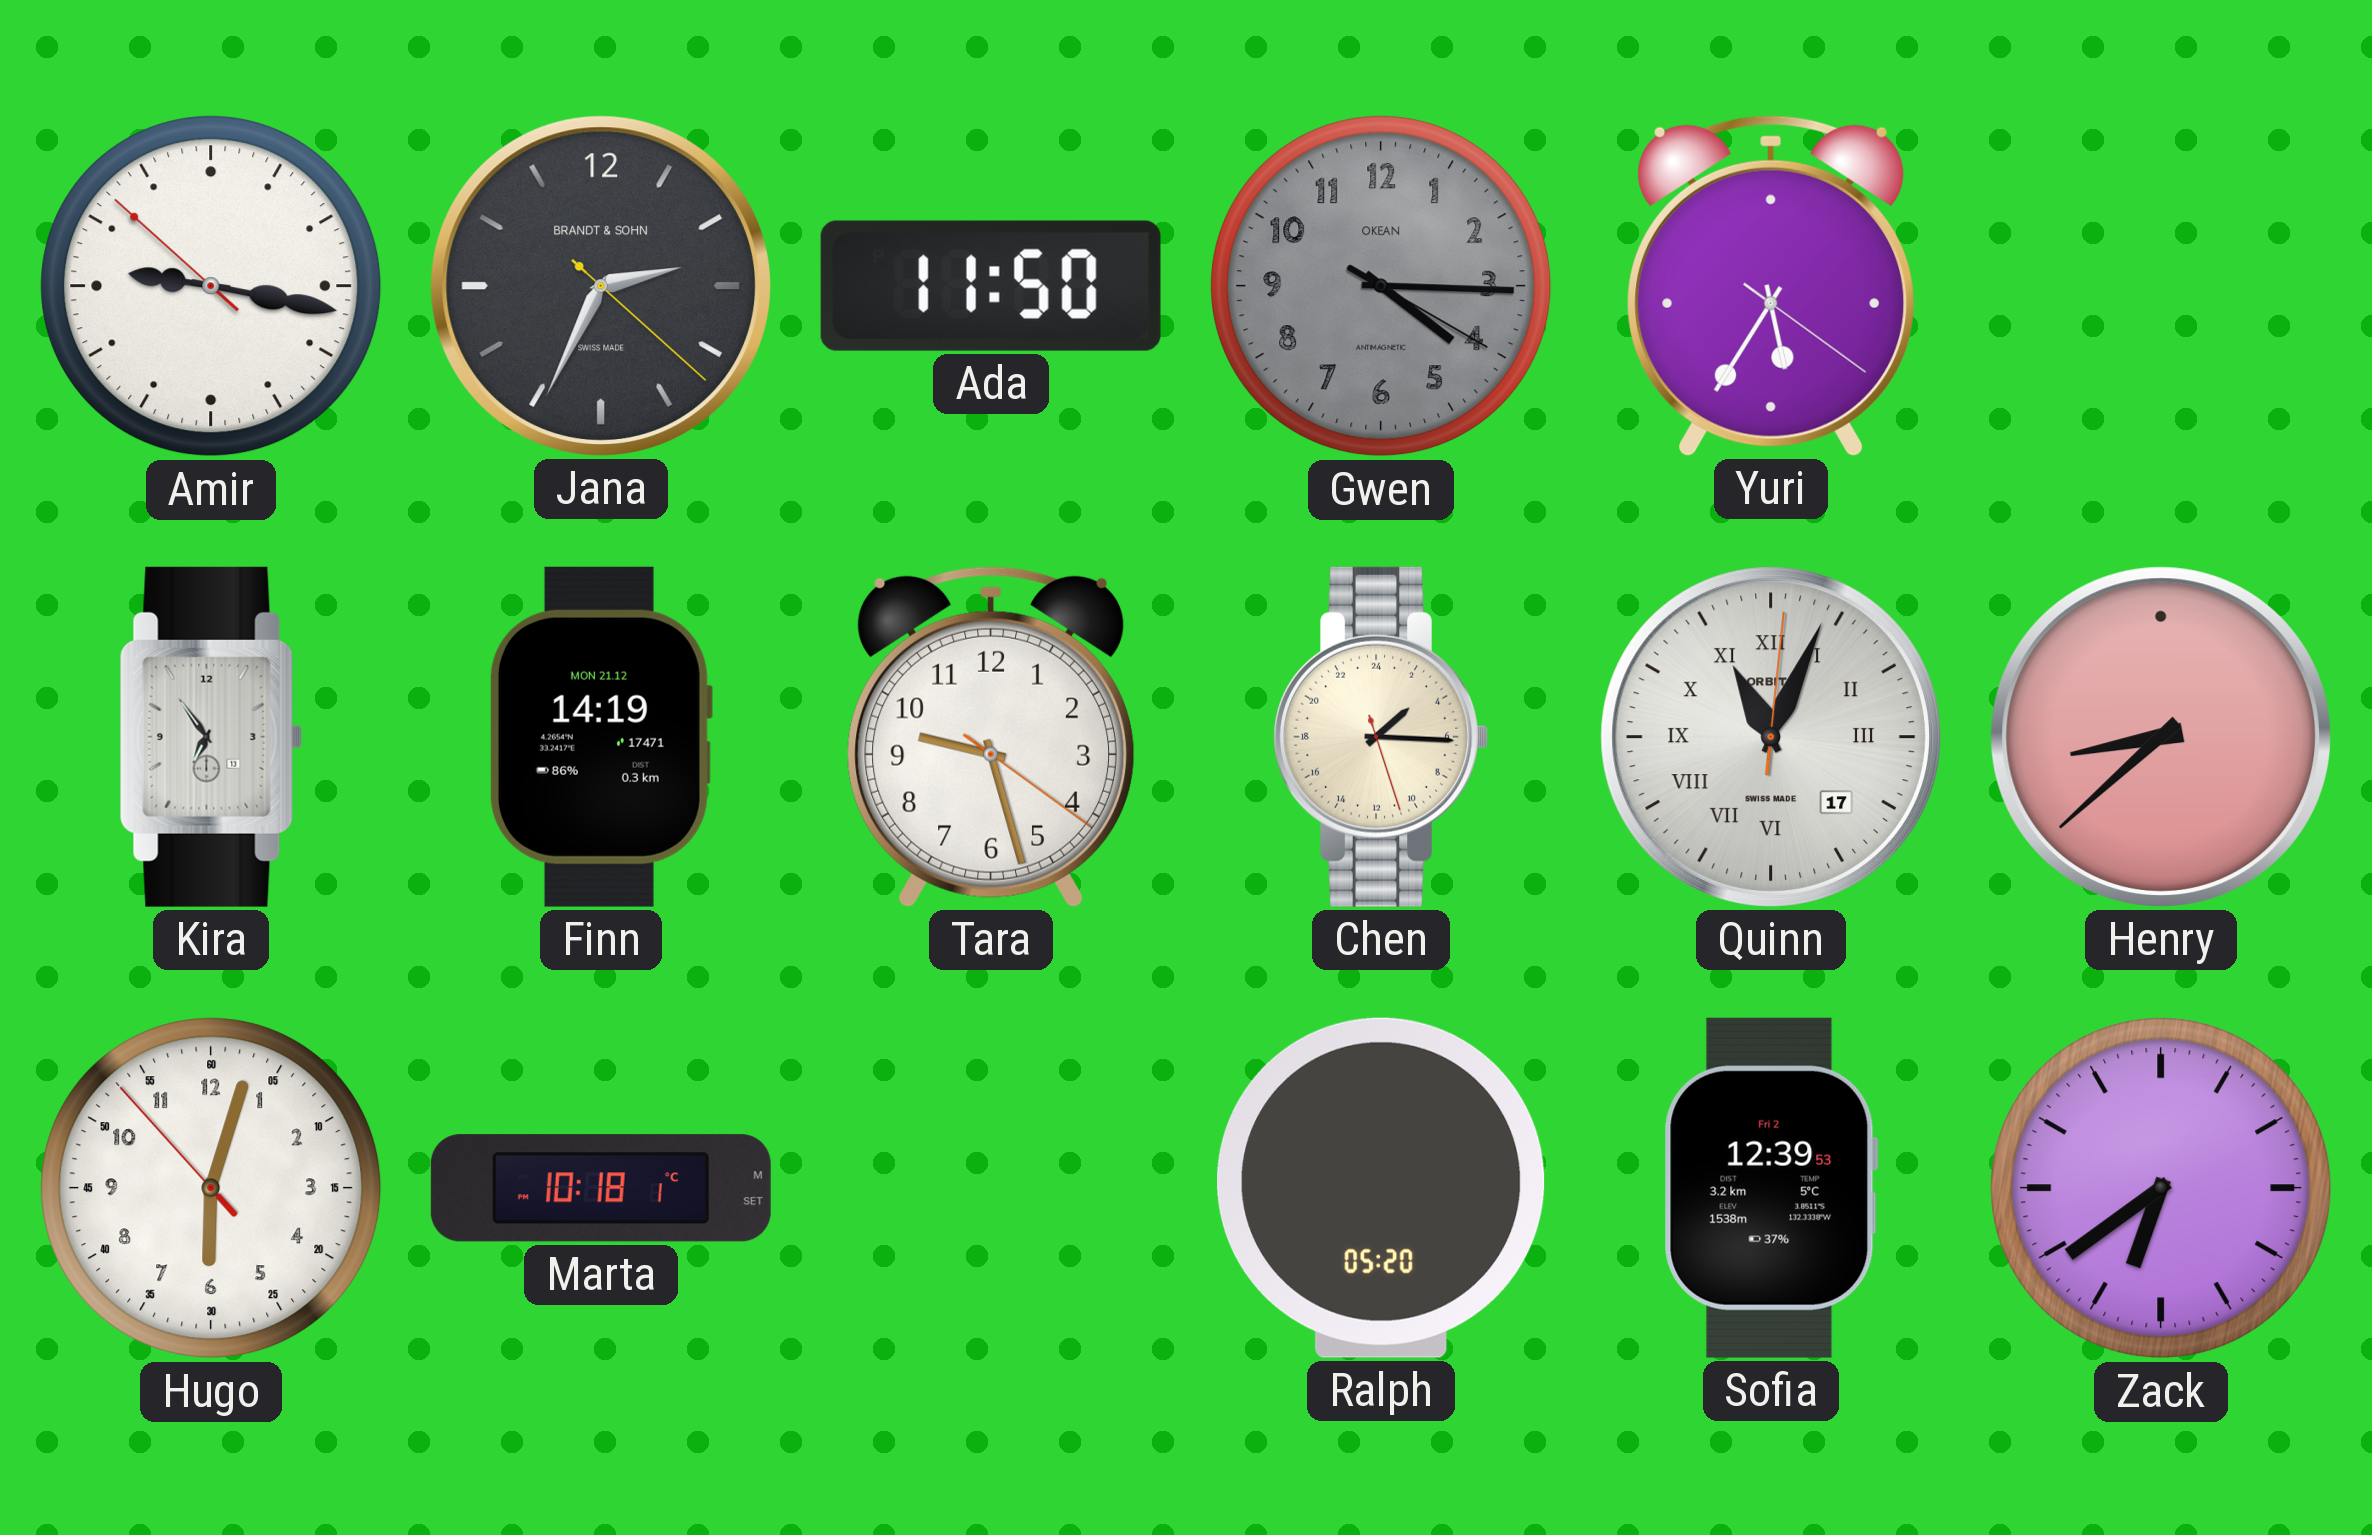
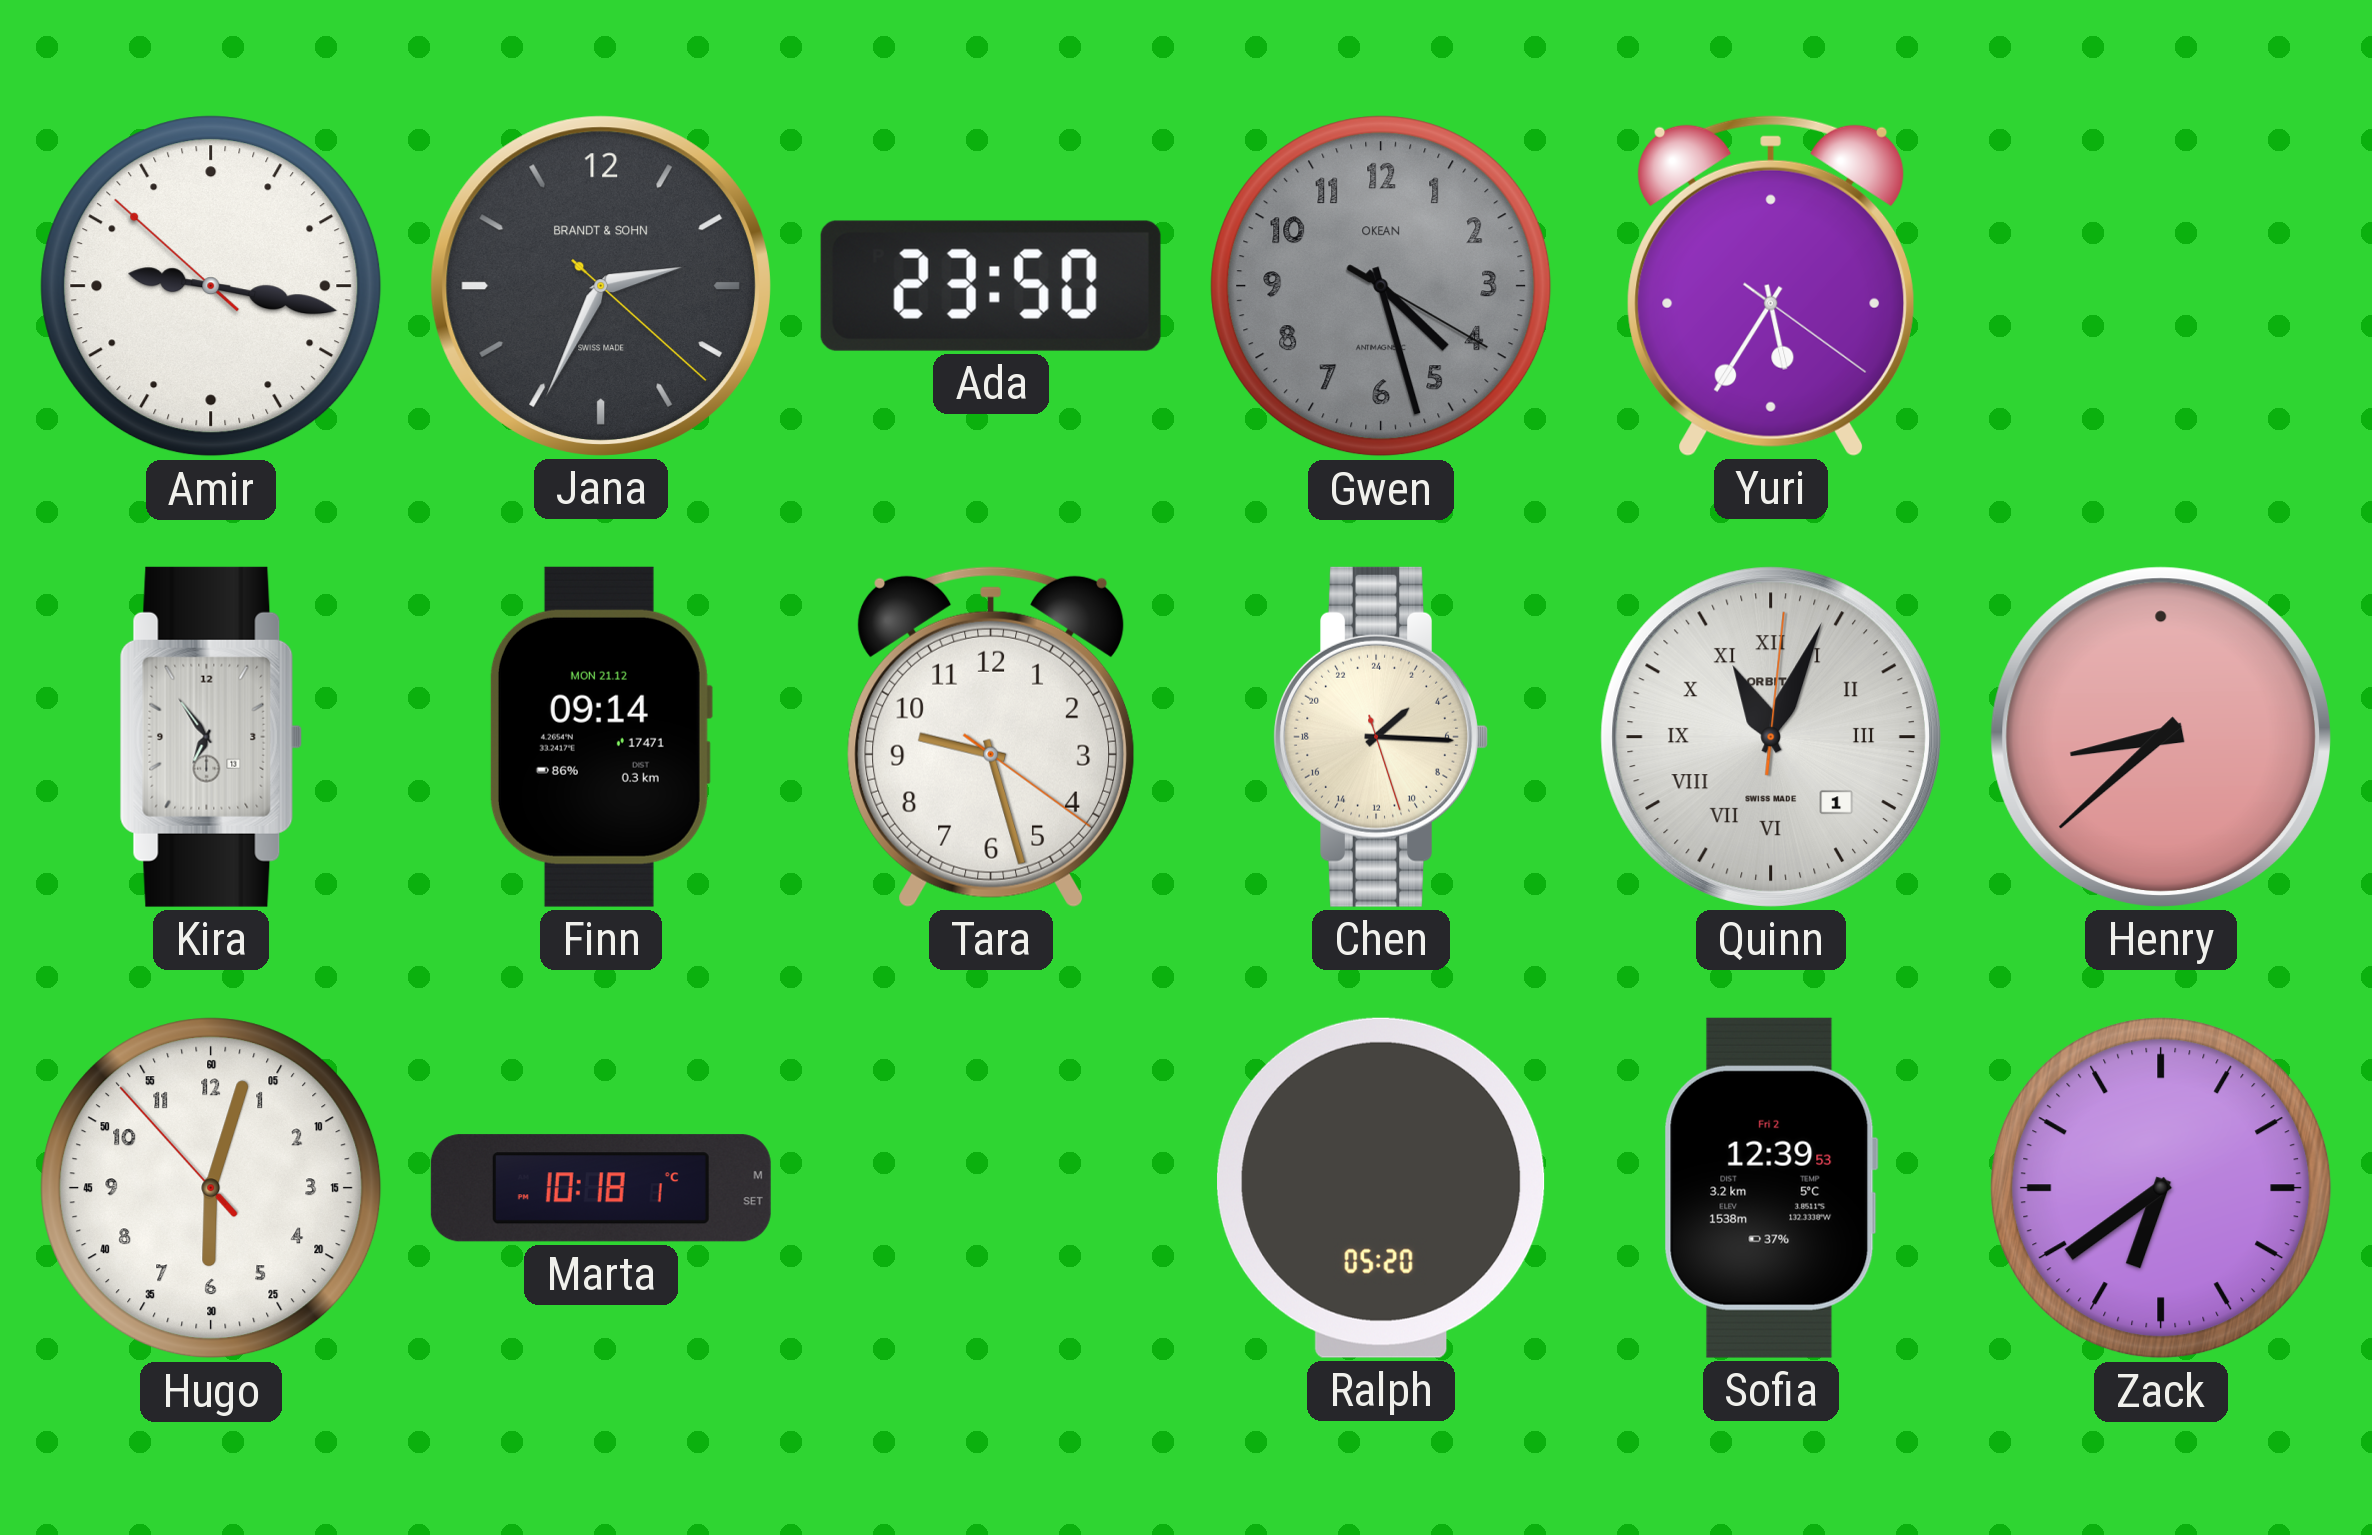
Ada: 11:50 -> 23:50 (991, 286)
Gwen: 4:15 -> 4:27 (1381, 286)
Finn: 14:19 -> 09:14 (600, 737)
Quinn date: 17 -> 1 (1771, 737)
